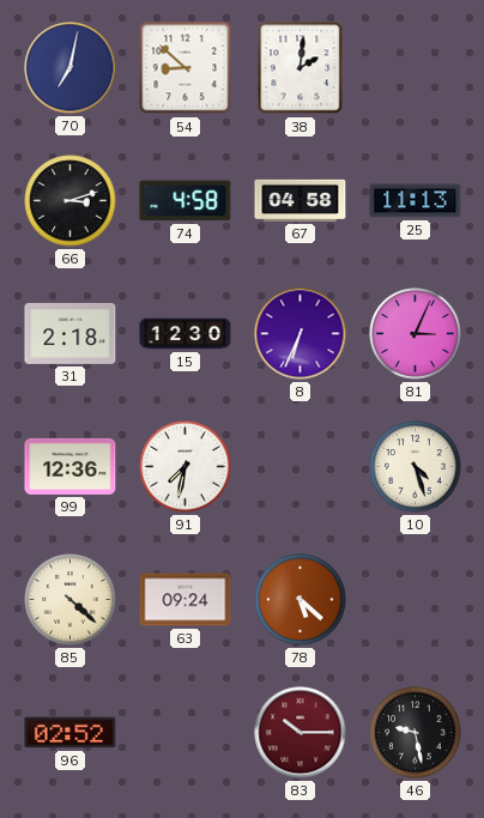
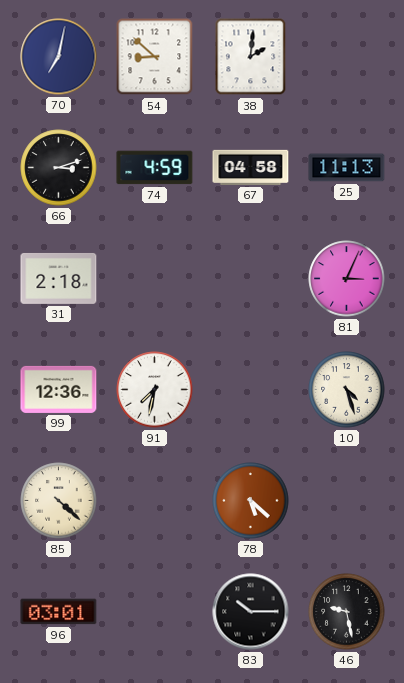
74: 4:58 -> 4:59 (155, 168)
15: 12:30 -> none (186, 334)
8: 6:34 -> none (301, 334)
63: 09:24 -> none (186, 600)
96: 02:52 -> 03:01 (59, 612)
83 dial: burgundy -> black (251, 612)
